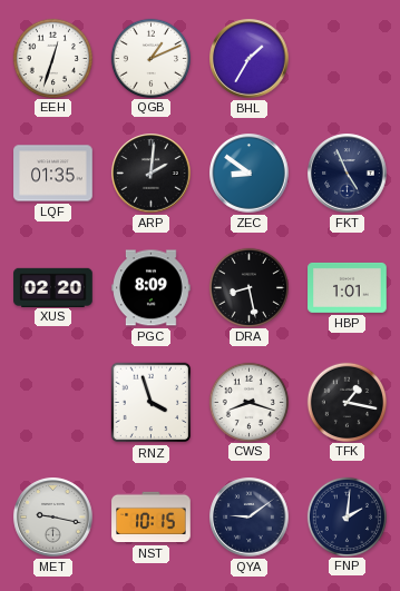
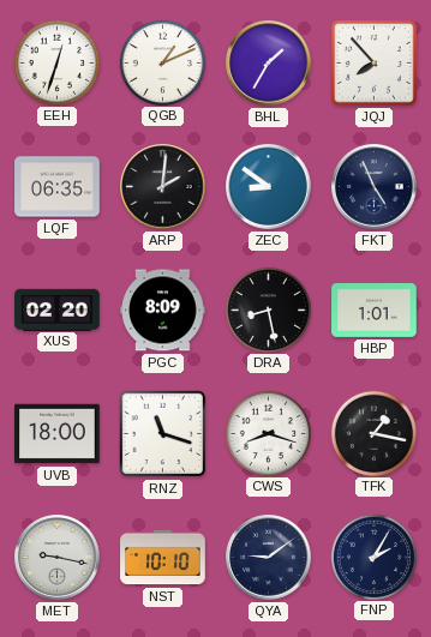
JQJ: none -> 7:53 (373, 62)
LQF: 01:35 -> 06:35 (58, 187)
UVB: none -> 18:00 (58, 434)
RNZ: 3:57 -> 11:18 (163, 434)
NST: 10:15 -> 10:10 (163, 558)
FNP: 2:01 -> 2:05 (373, 557)
